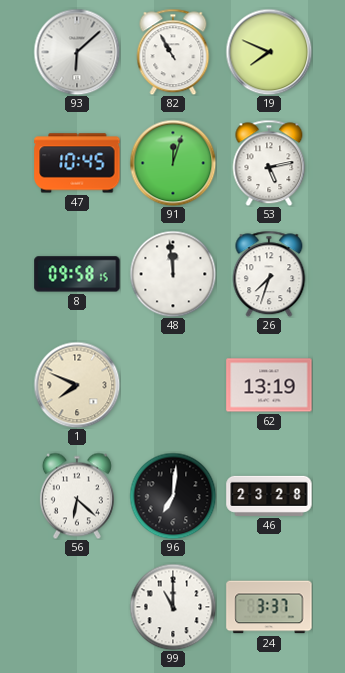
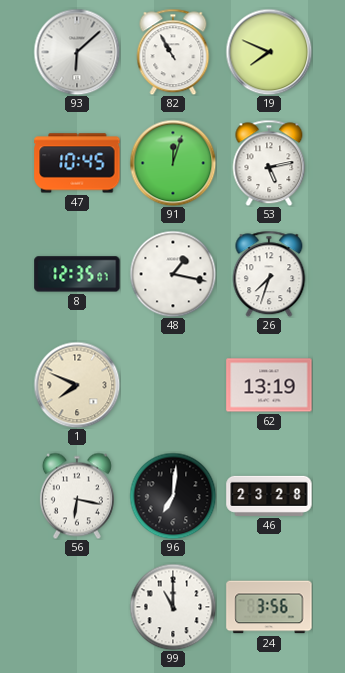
8: 09:58 -> 12:35 (77, 274)
48: 11:59 -> 1:17 (173, 274)
56: 6:22 -> 6:17 (77, 496)
24: 3:37 -> 3:56 (269, 607)
